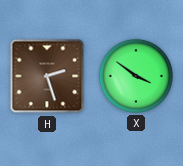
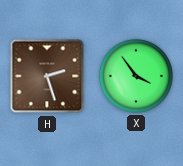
X: 3:51 -> 3:54 (136, 76)
